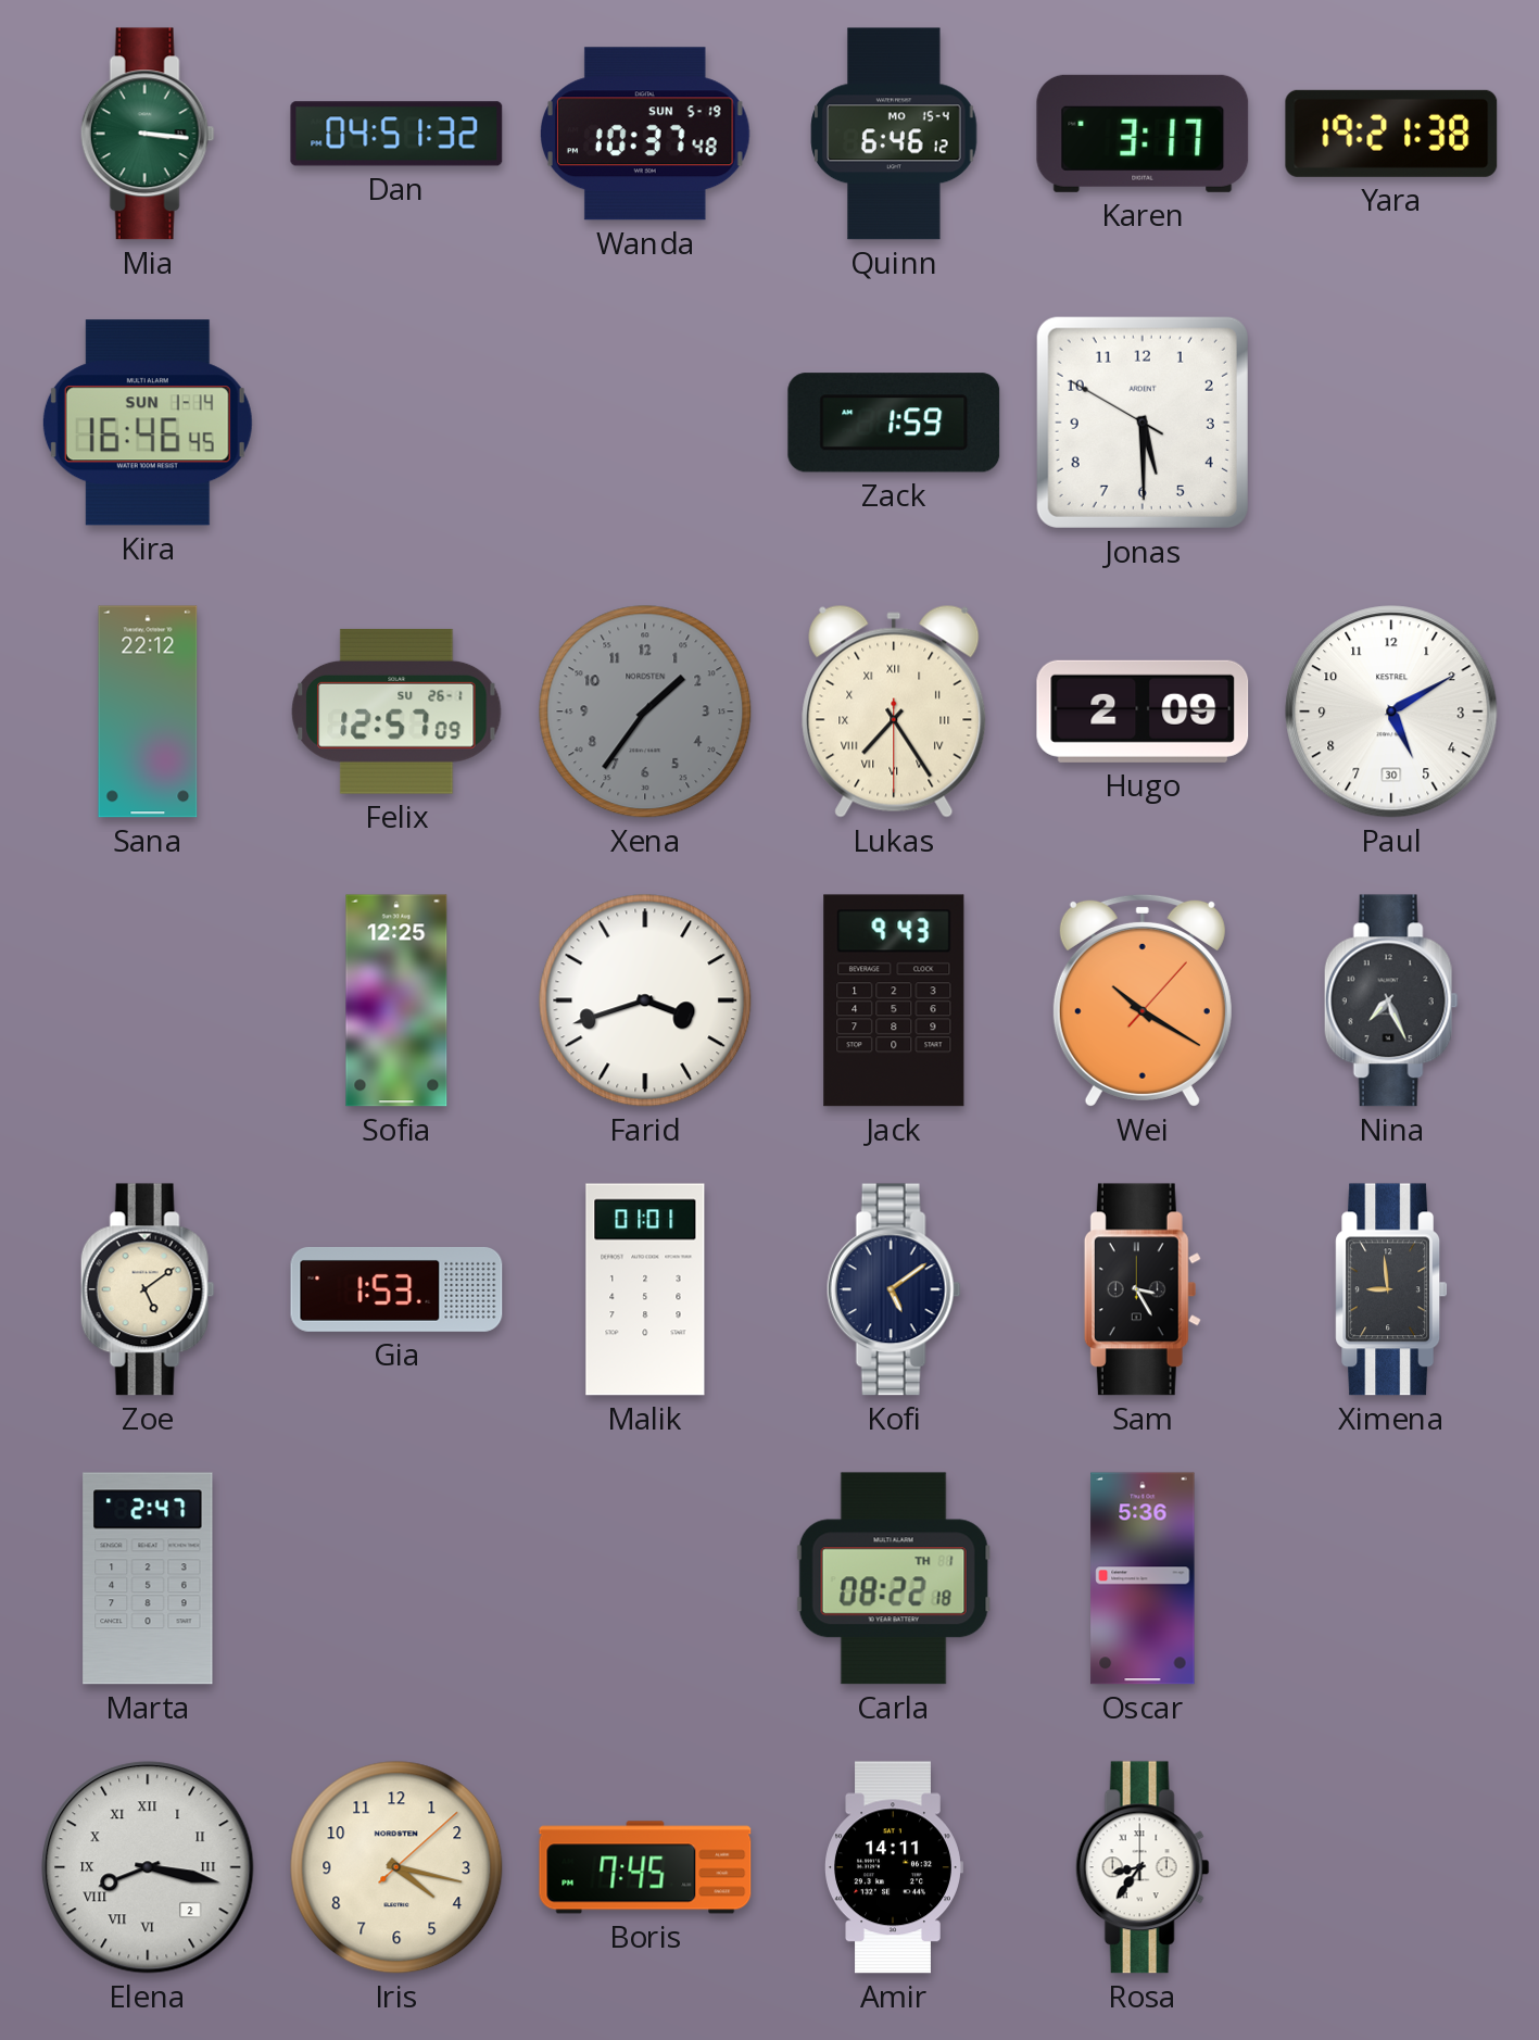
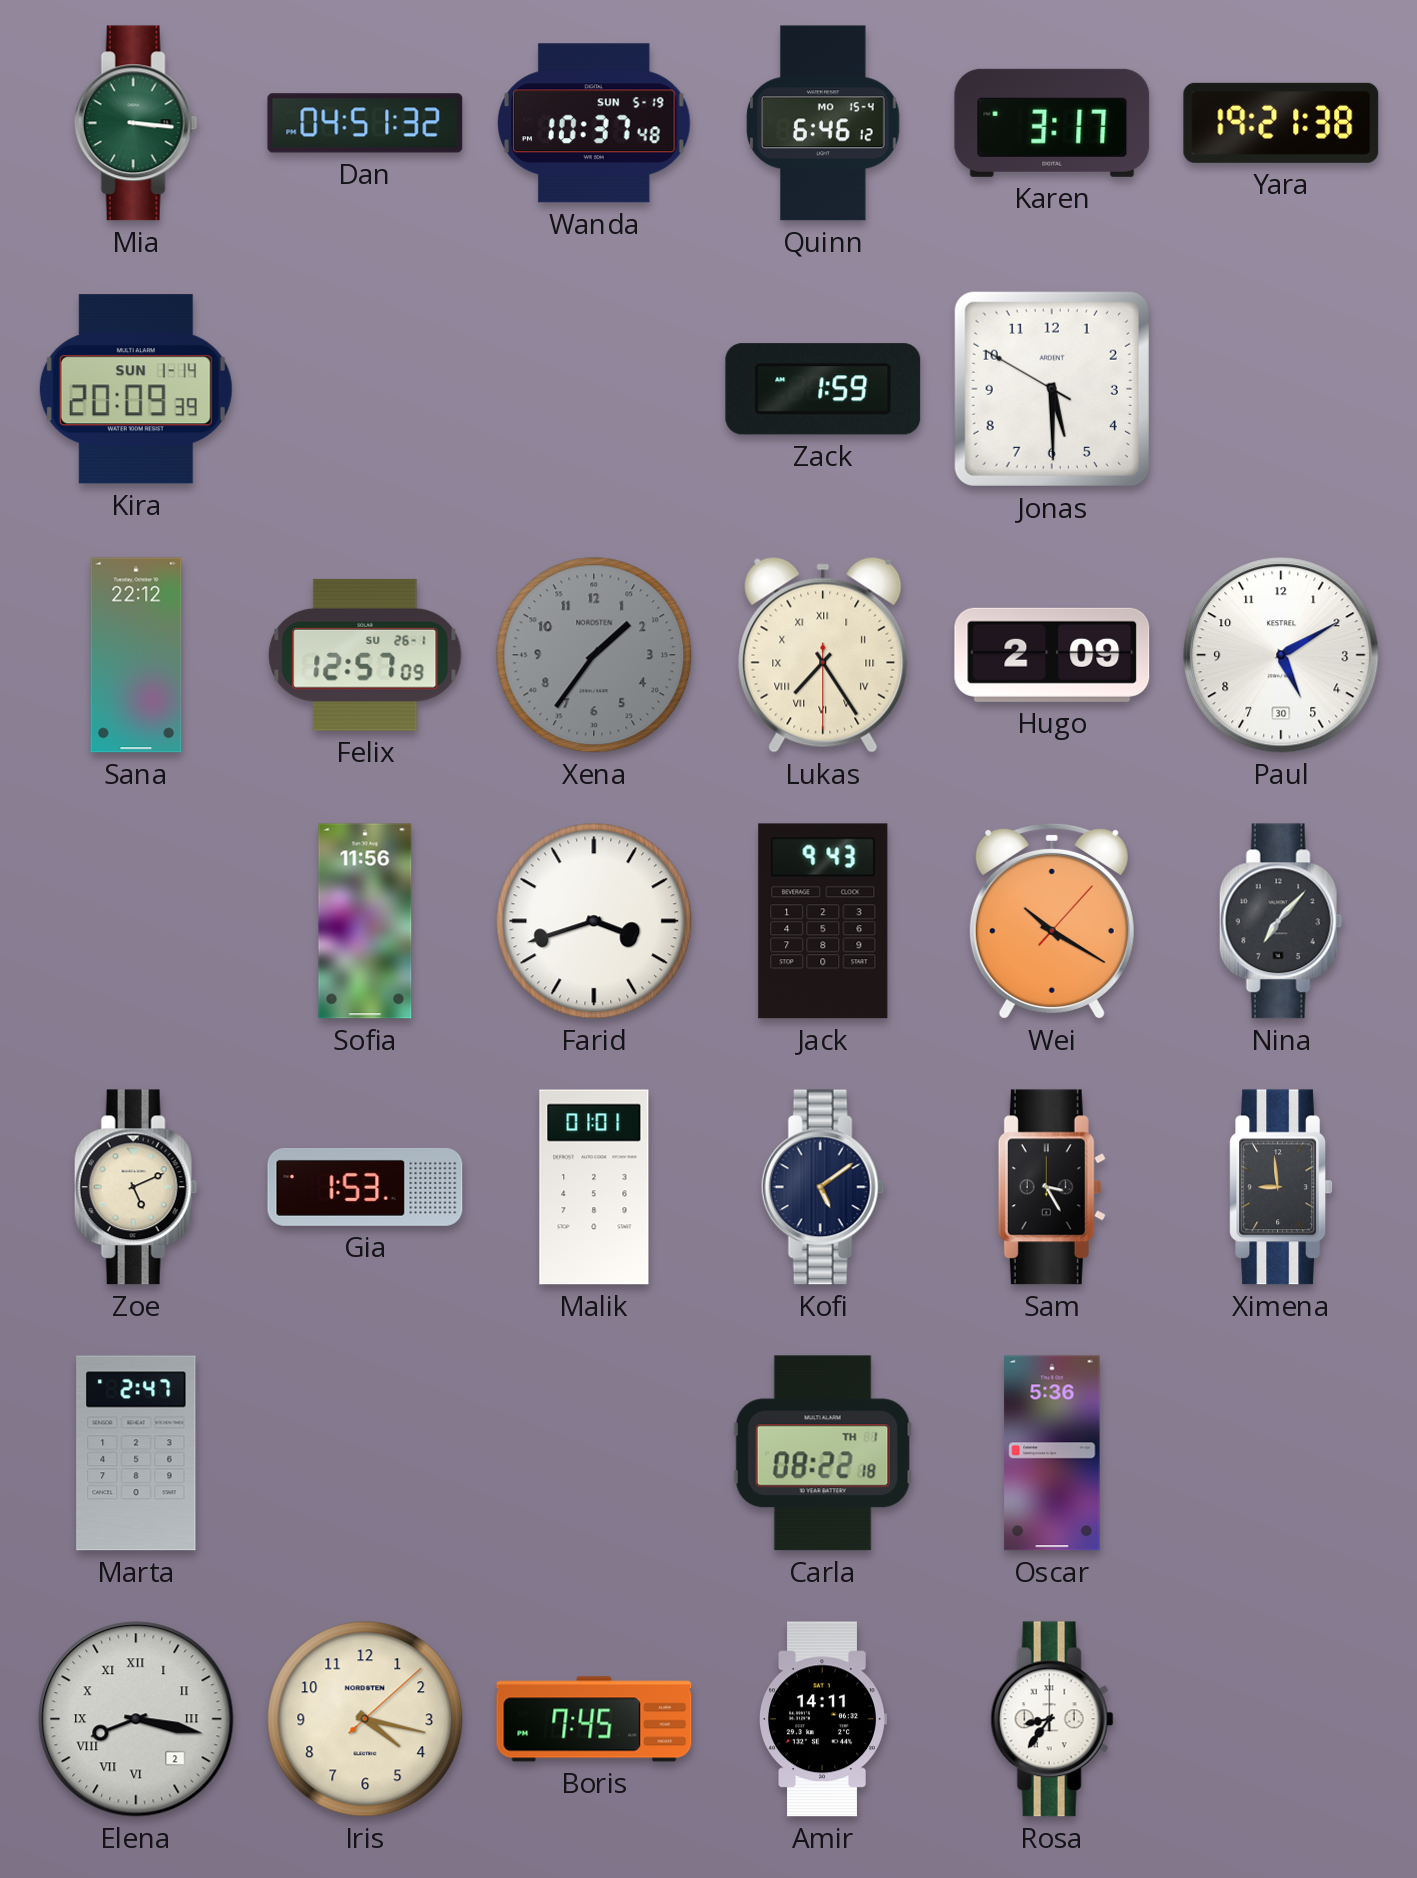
Kira: 16:46 -> 20:09 (136, 389)
Sofia: 12:25 -> 11:56 (365, 921)
Nina: 7:26 -> 7:07 (1281, 921)
Zoe: 5:09 -> 5:11 (136, 1187)
